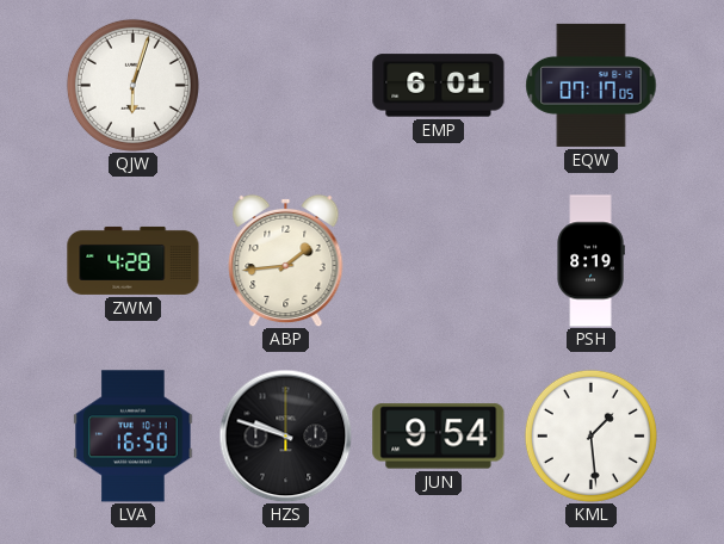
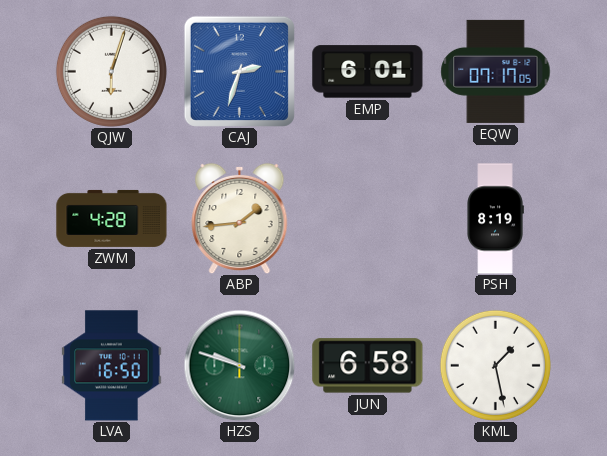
CAJ: none -> 2:33 (239, 71)
HZS dial: black -> green (239, 365)
JUN: 9:54 -> 6:58 (368, 366)
KML: 1:29 -> 1:28 (495, 365)
